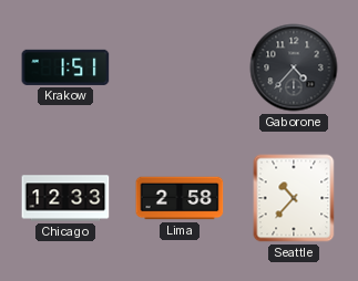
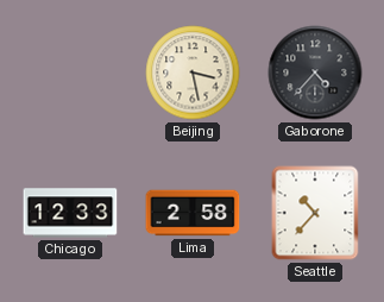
Krakow: 1:51 -> none (65, 67)
Beijing: none -> 3:28 (193, 73)
